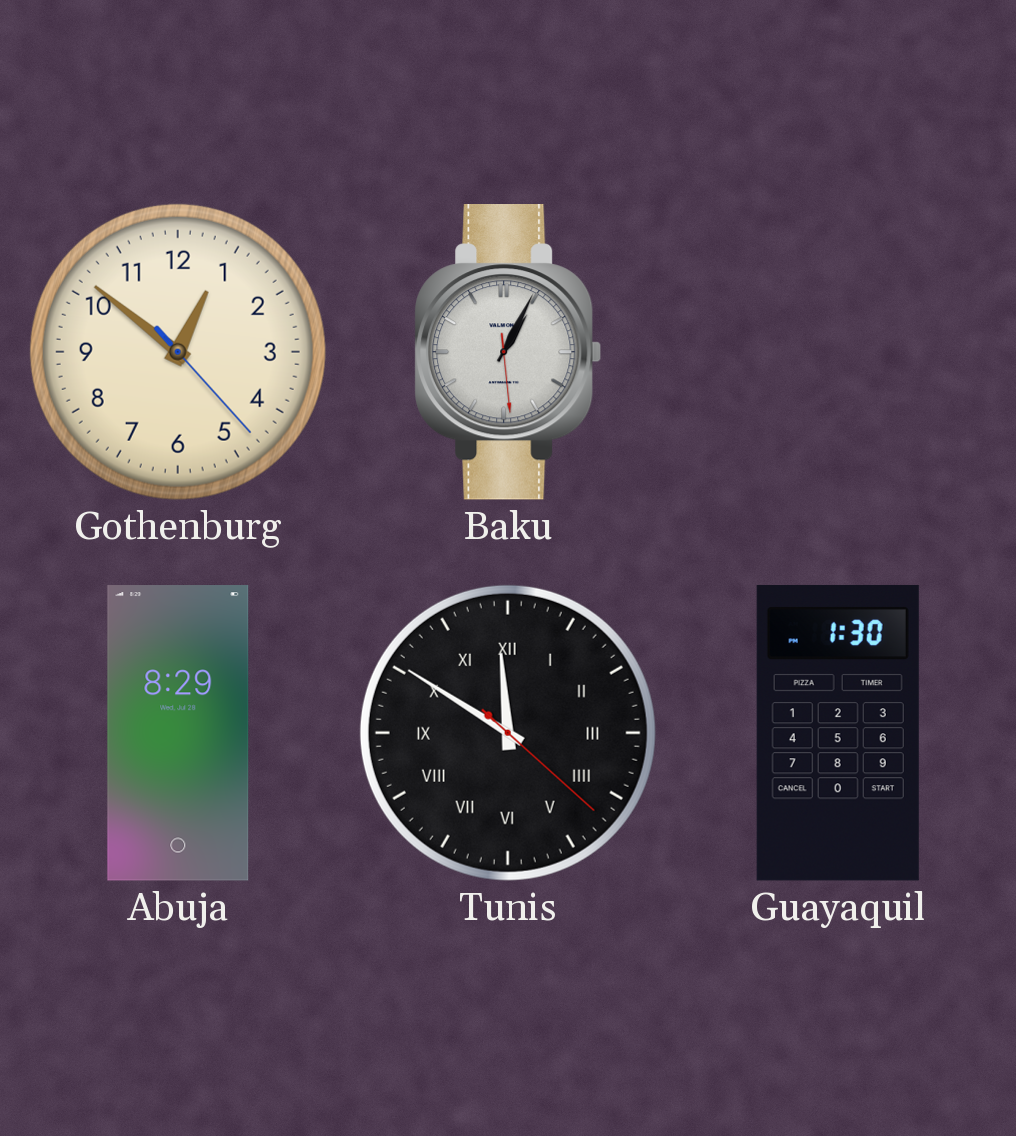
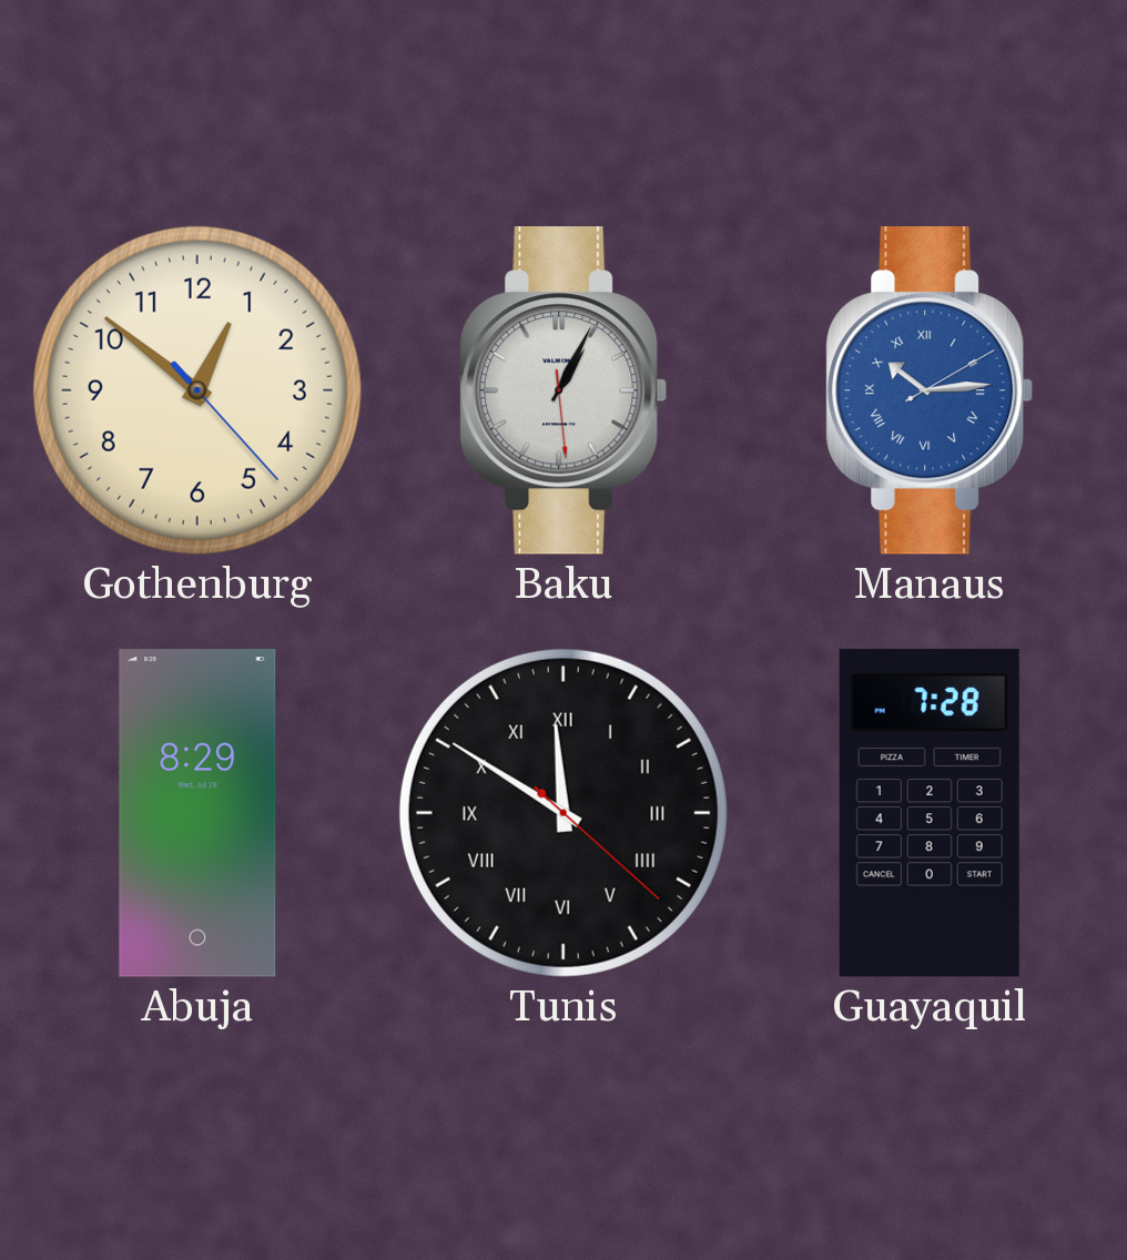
Manaus: none -> 10:14 (930, 390)
Guayaquil: 1:30 -> 7:28 (930, 813)
